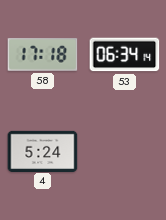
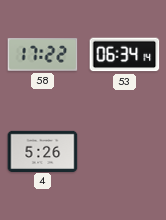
58: 17:18 -> 17:22 (43, 55)
4: 5:24 -> 5:26 (43, 151)
